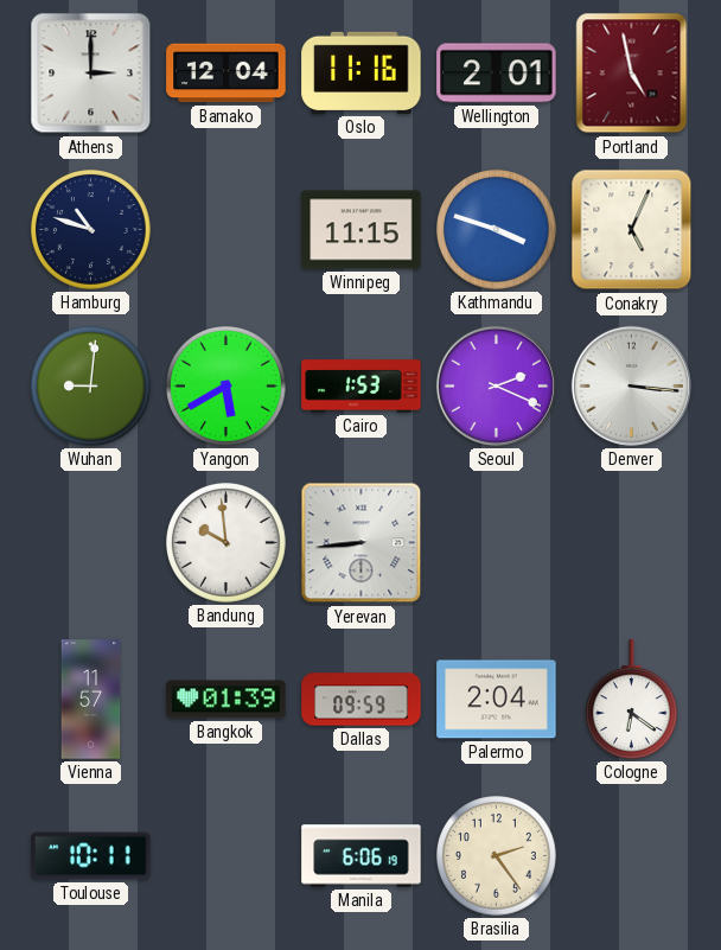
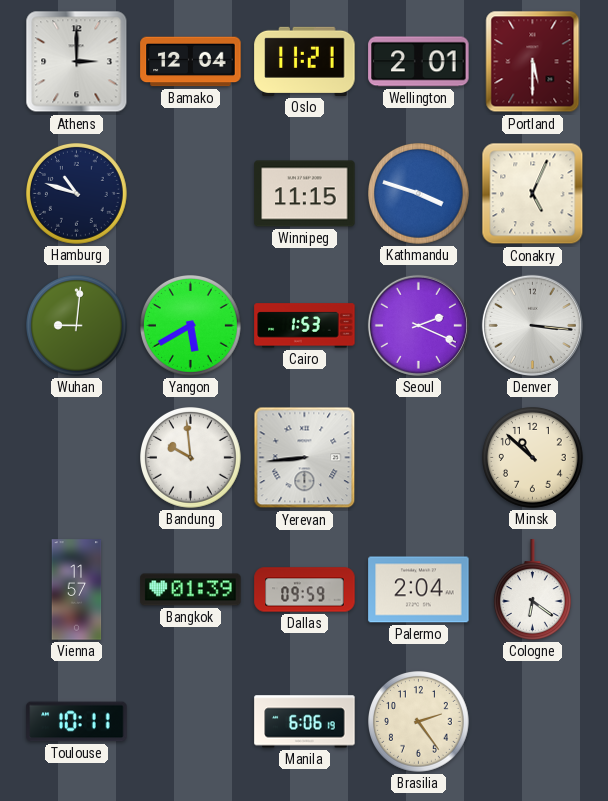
Oslo: 11:16 -> 11:21 (305, 61)
Portland: 4:58 -> 5:30 (533, 62)
Minsk: none -> 10:52 (533, 458)
